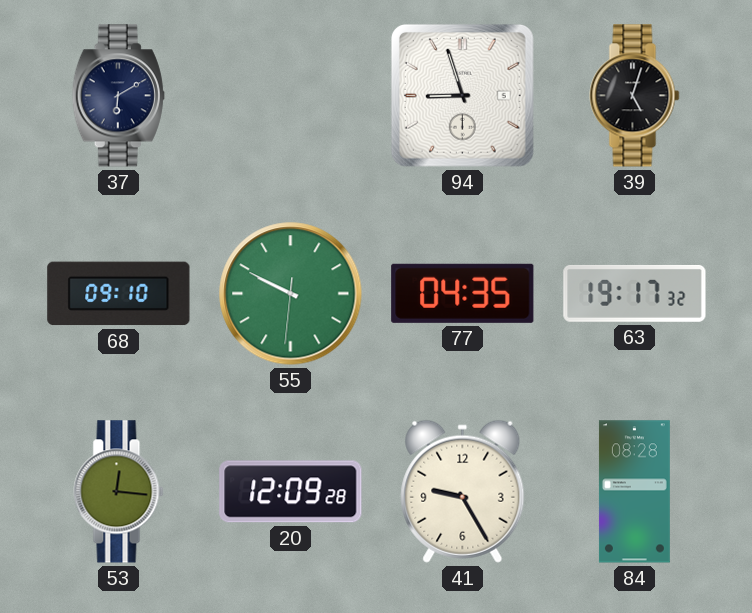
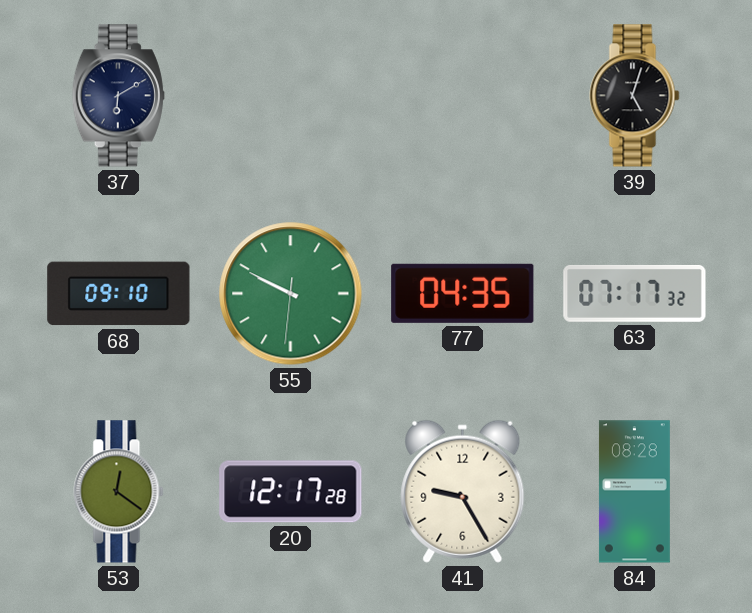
94: 8:57 -> none (462, 95)
63: 19:17 -> 07:17 (635, 293)
53: 12:16 -> 12:21 (119, 492)
20: 12:09 -> 12:17 (291, 492)
